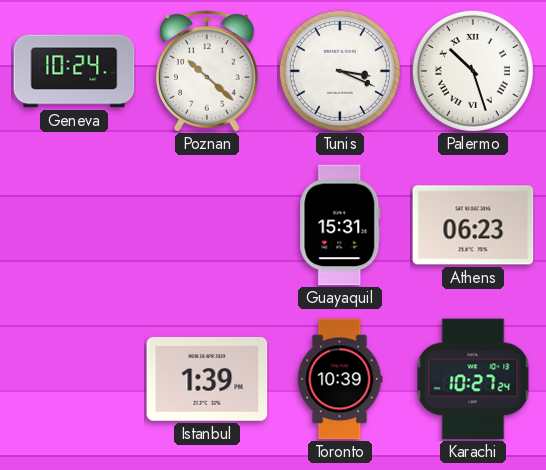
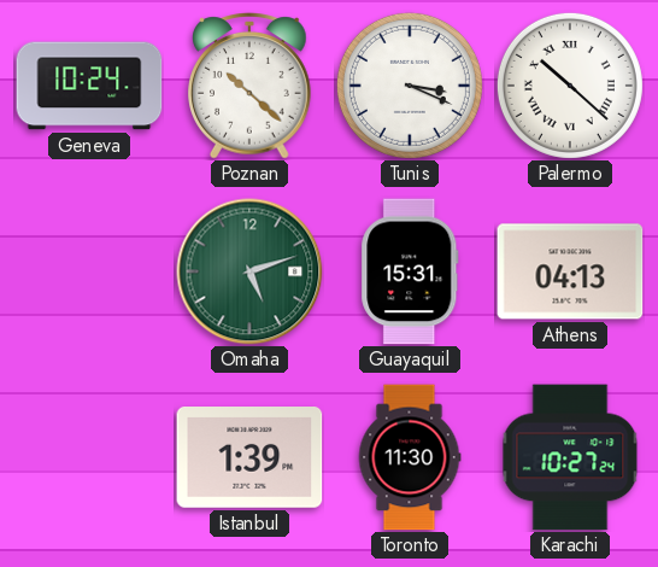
Palermo: 10:27 -> 10:22 (570, 86)
Omaha: none -> 5:12 (249, 271)
Athens: 06:23 -> 04:13 (570, 271)
Toronto: 10:39 -> 11:30 (410, 457)
